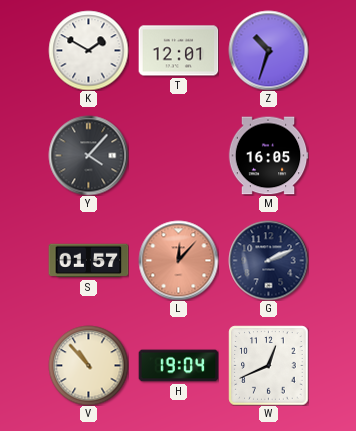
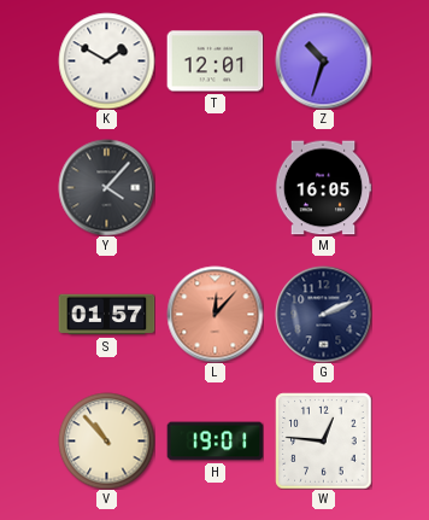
H: 19:04 -> 19:01 (214, 442)
W: 12:41 -> 12:46 (323, 440)
